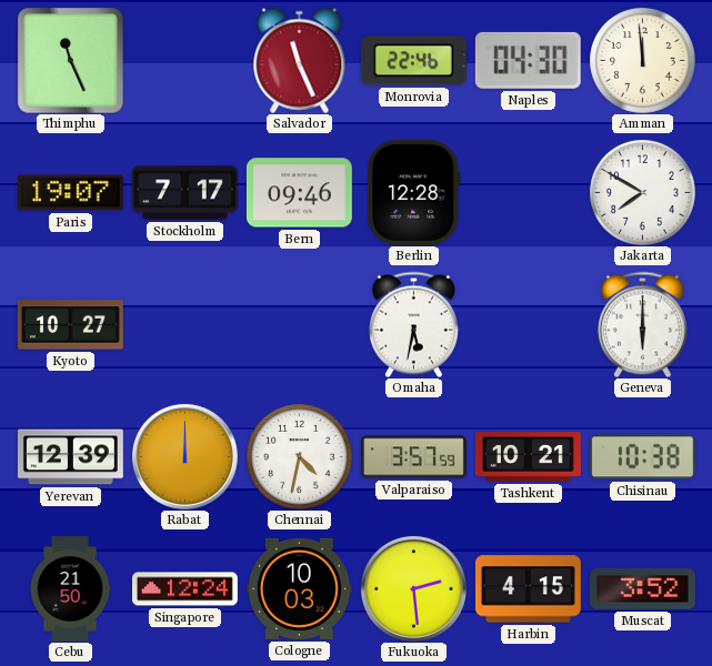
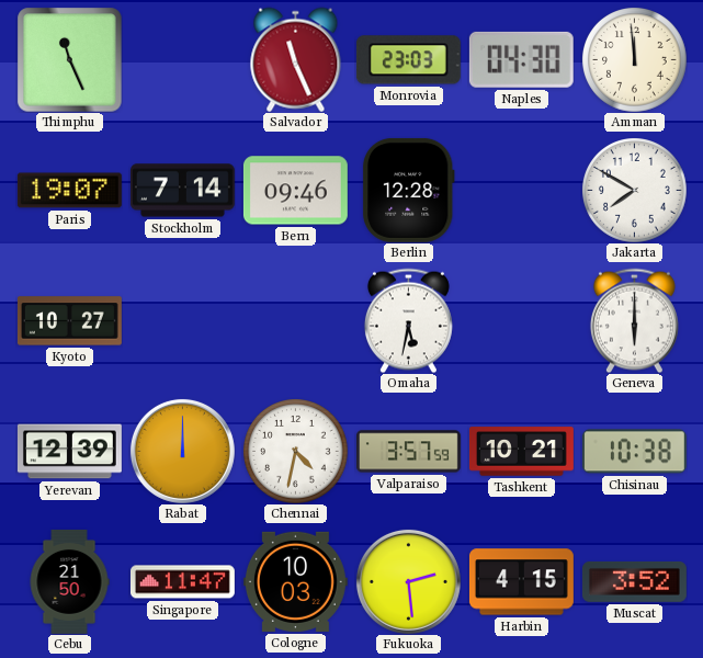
Monrovia: 22:46 -> 23:03 (408, 60)
Stockholm: 7:17 -> 7:14 (182, 191)
Singapore: 12:24 -> 11:47 (182, 582)
